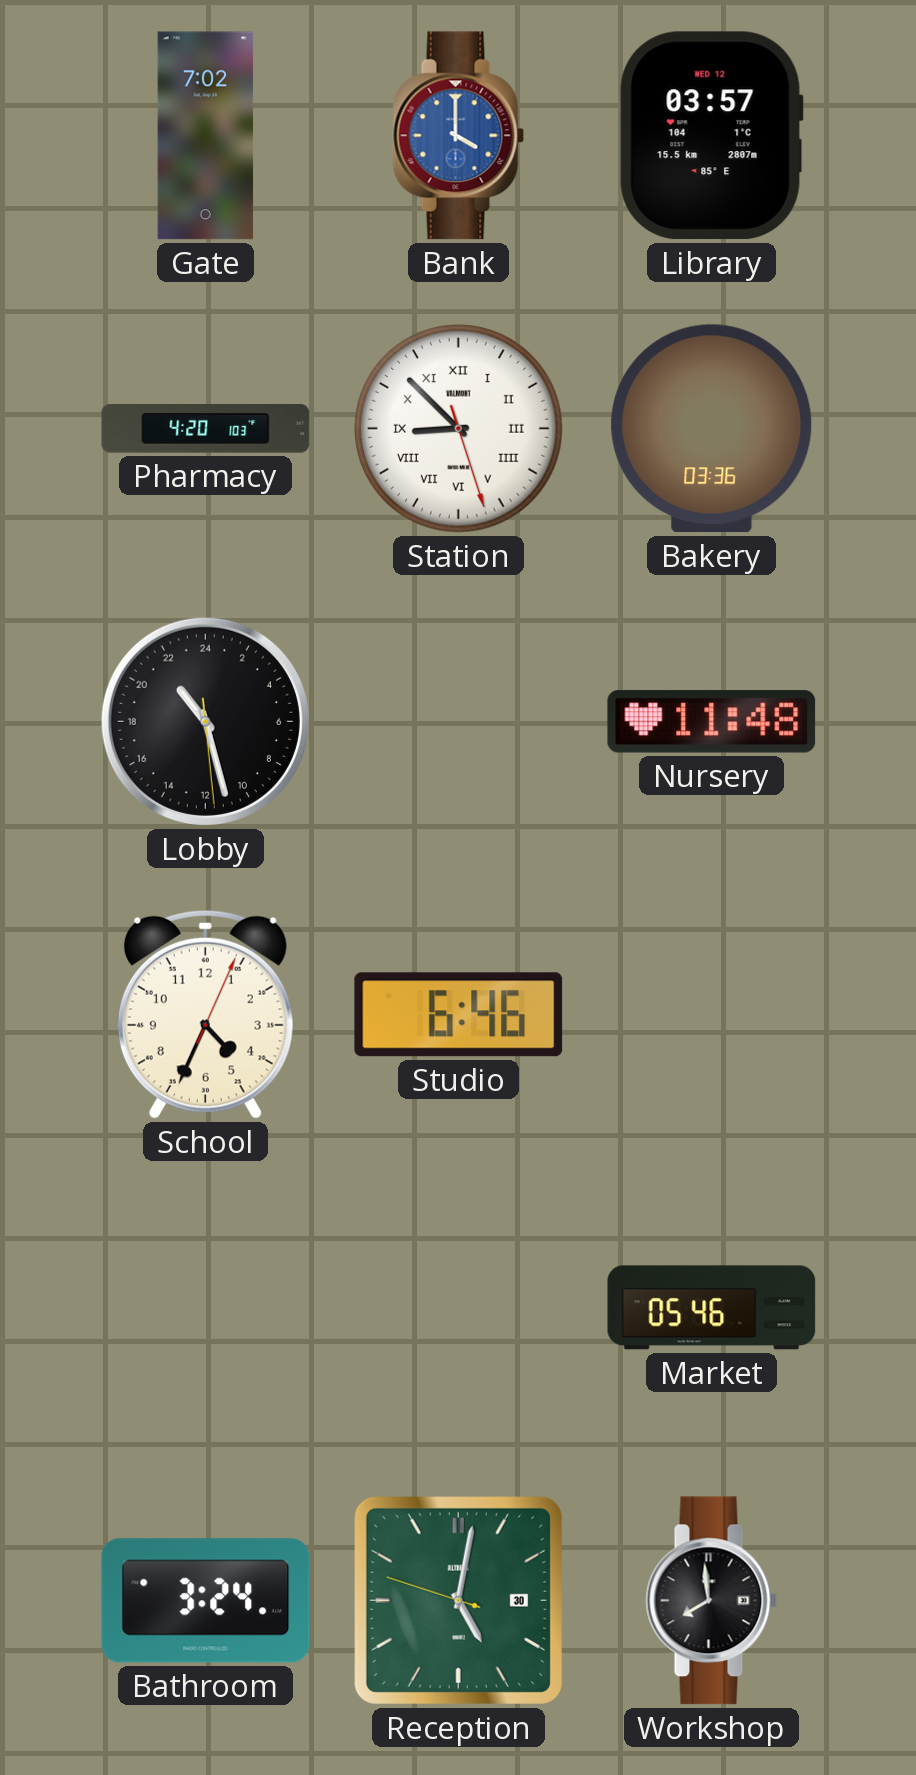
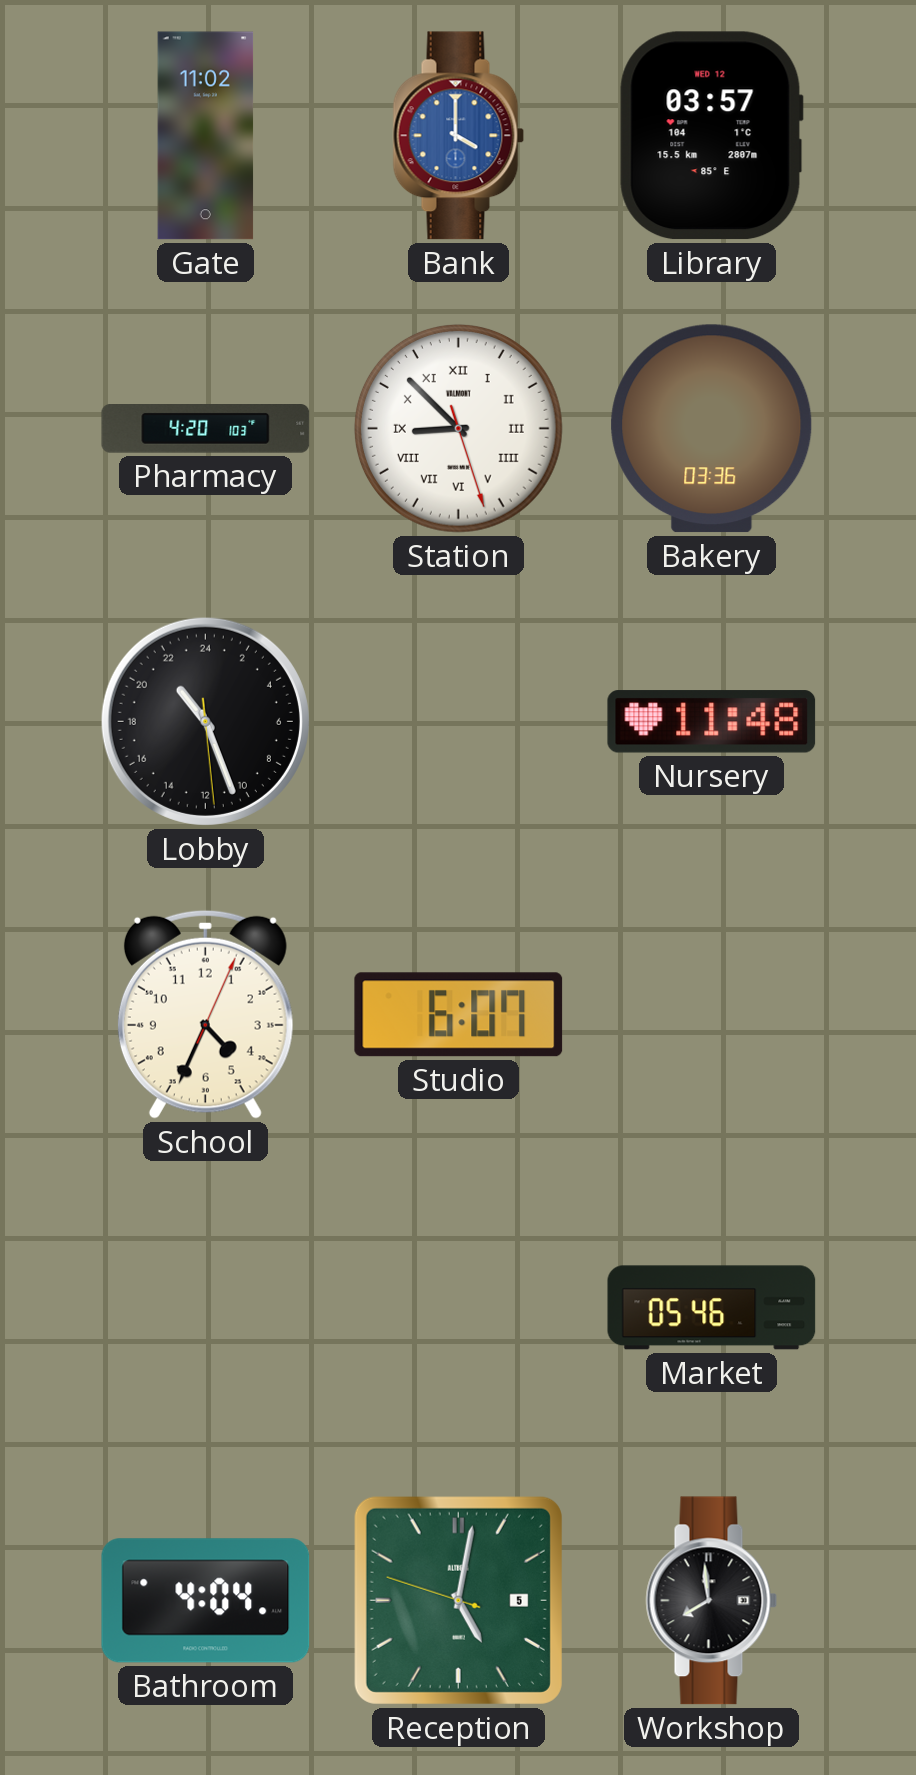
Gate: 7:02 -> 11:02 (206, 136)
Lobby: 21:27 -> 21:26 (205, 721)
Studio: 6:46 -> 6:07 (459, 1015)
Bathroom: 3:24 -> 4:04 (206, 1601)
Reception date: 30 -> 5 (458, 1600)
